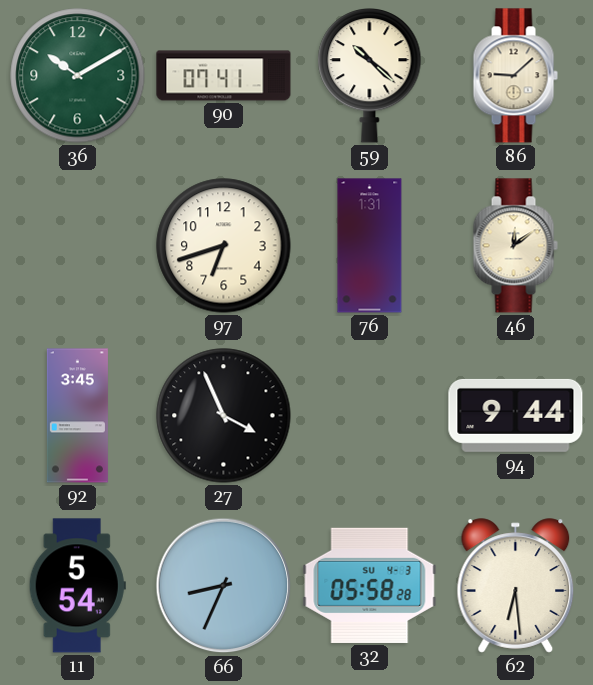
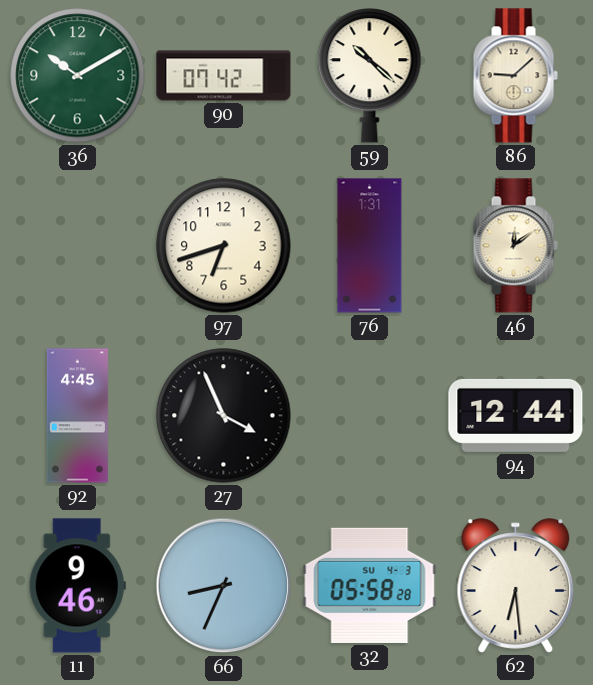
90: 07:41 -> 07:42 (224, 76)
92: 3:45 -> 4:45 (77, 416)
94: 9:44 -> 12:44 (516, 415)
11: 5:54 -> 9:46 (77, 586)
